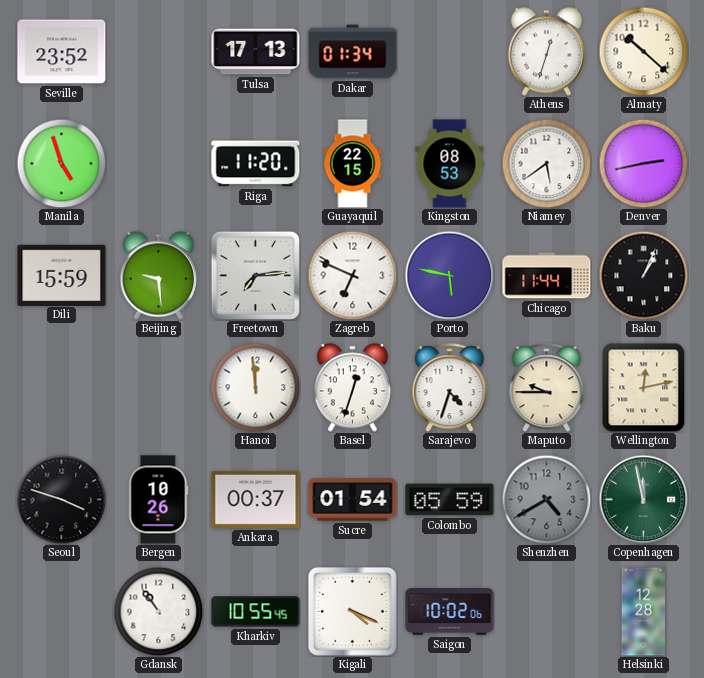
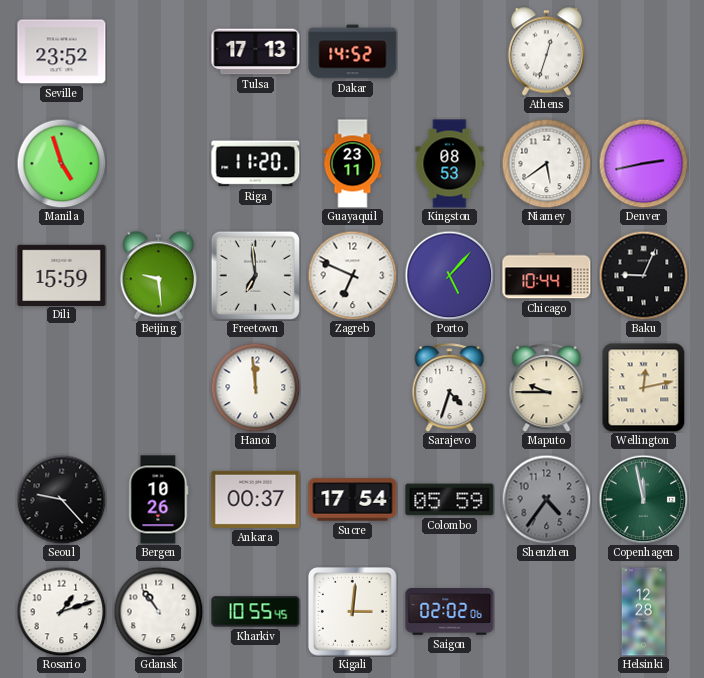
Dakar: 01:34 -> 14:52 (353, 52)
Almaty: 10:22 -> none (643, 51)
Guayaquil: 22:15 -> 23:11 (353, 164)
Freetown: 7:14 -> 6:59 (255, 275)
Porto: 5:47 -> 5:07 (449, 275)
Chicago: 11:44 -> 10:44 (547, 276)
Baku: 1:04 -> 9:04 (643, 275)
Basel: 12:33 -> none (352, 388)
Seoul: 3:48 -> 9:23 (61, 499)
Sucre: 01:54 -> 17:54 (353, 500)
Shenzhen: 4:40 -> 4:36 (546, 499)
Rosario: none -> 1:12 (61, 611)
Kigali: 4:19 -> 3:01 (352, 611)
Saigon: 10:02 -> 02:02 (450, 612)
